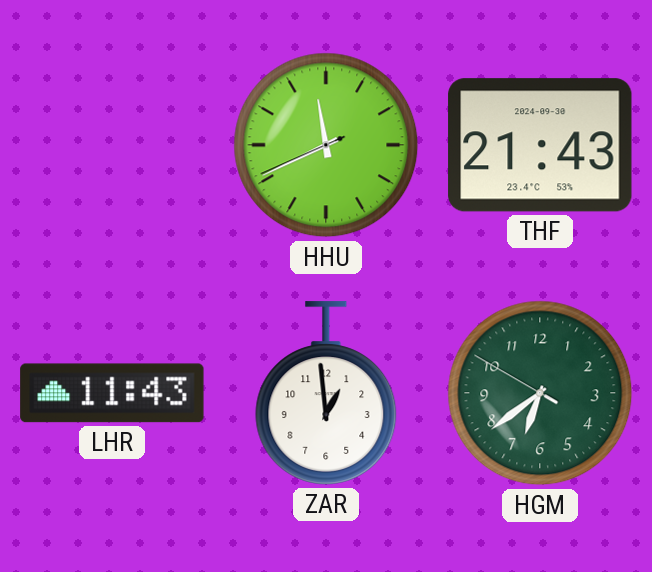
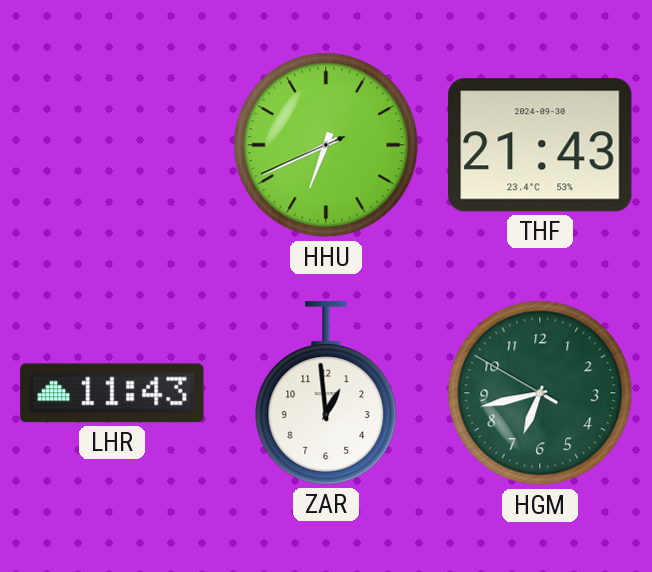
HHU: 11:40 -> 6:40 (326, 145)
HGM: 6:38 -> 6:42 (540, 393)
